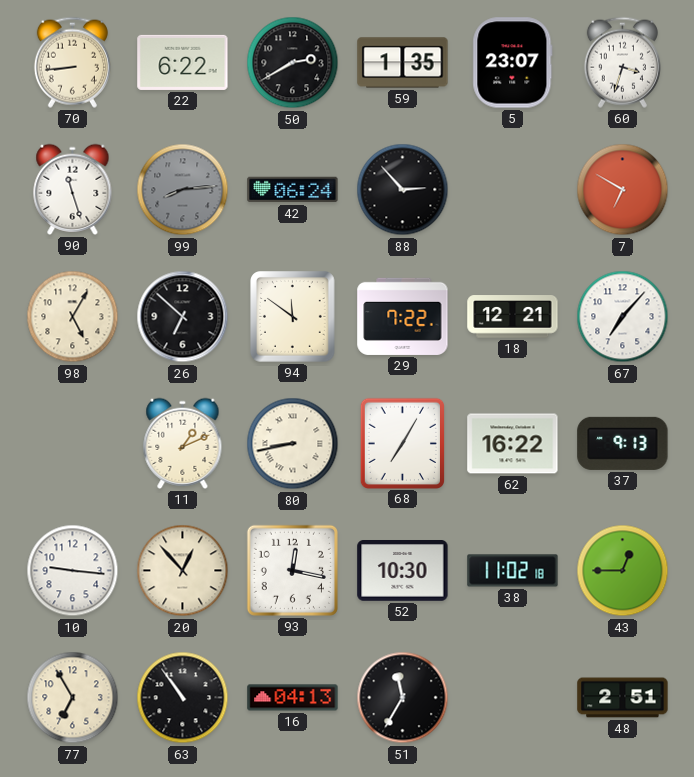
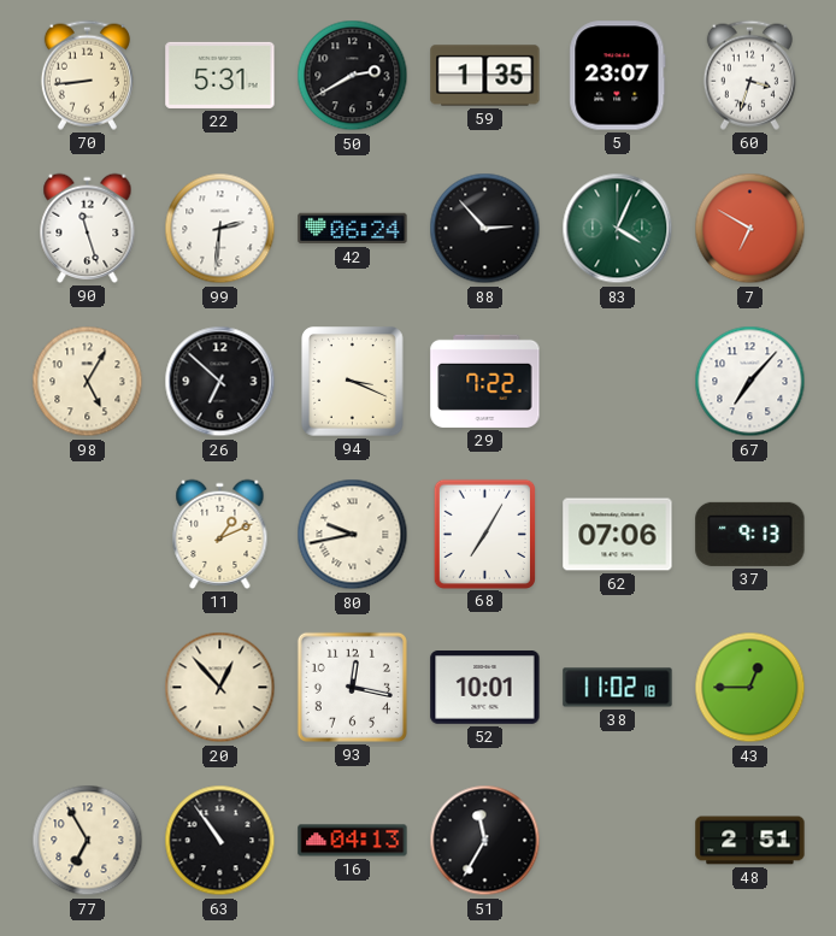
22: 6:22 -> 5:31 (220, 75)
99: 8:14 -> 2:31 (220, 229)
99 dial: grey -> white (220, 229)
83: none -> 4:04 (618, 229)
94: 11:51 -> 3:19 (353, 382)
18: 12:21 -> none (513, 317)
80: 8:43 -> 9:43 (353, 535)
62: 16:22 -> 07:06 (618, 535)
10: 9:16 -> none (73, 571)
52: 10:30 -> 10:01 (485, 688)
